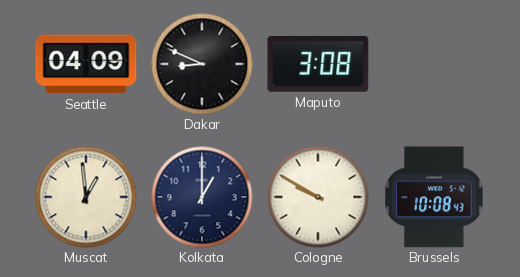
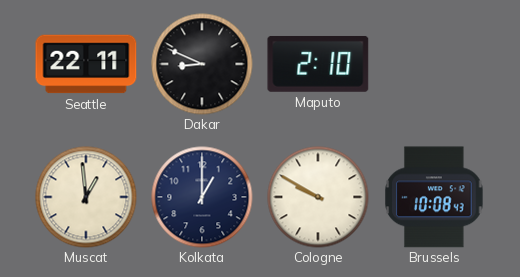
Seattle: 04:09 -> 22:11 (86, 64)
Maputo: 3:08 -> 2:10 (318, 64)
